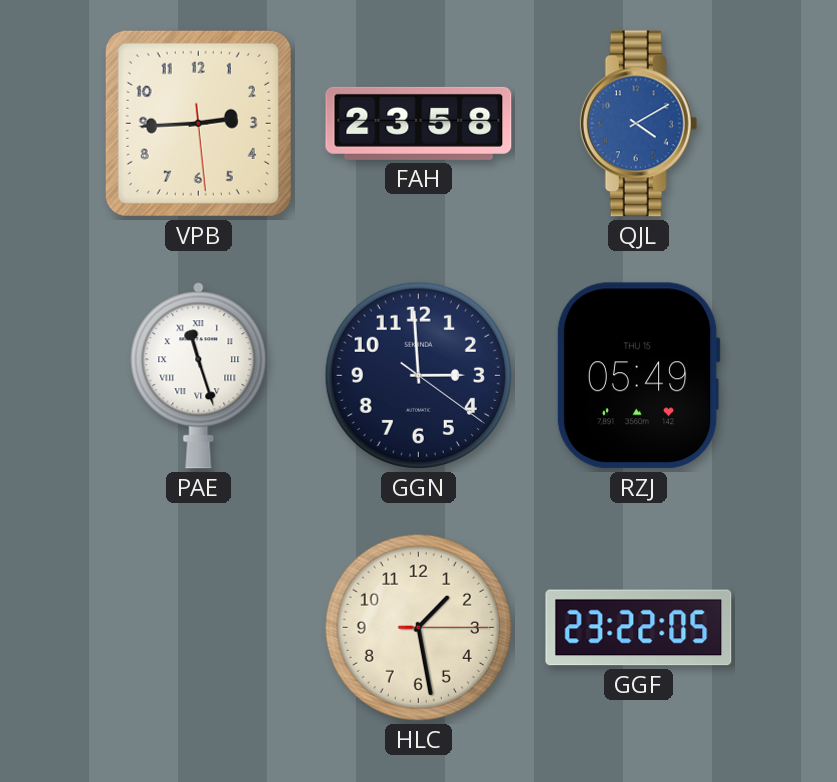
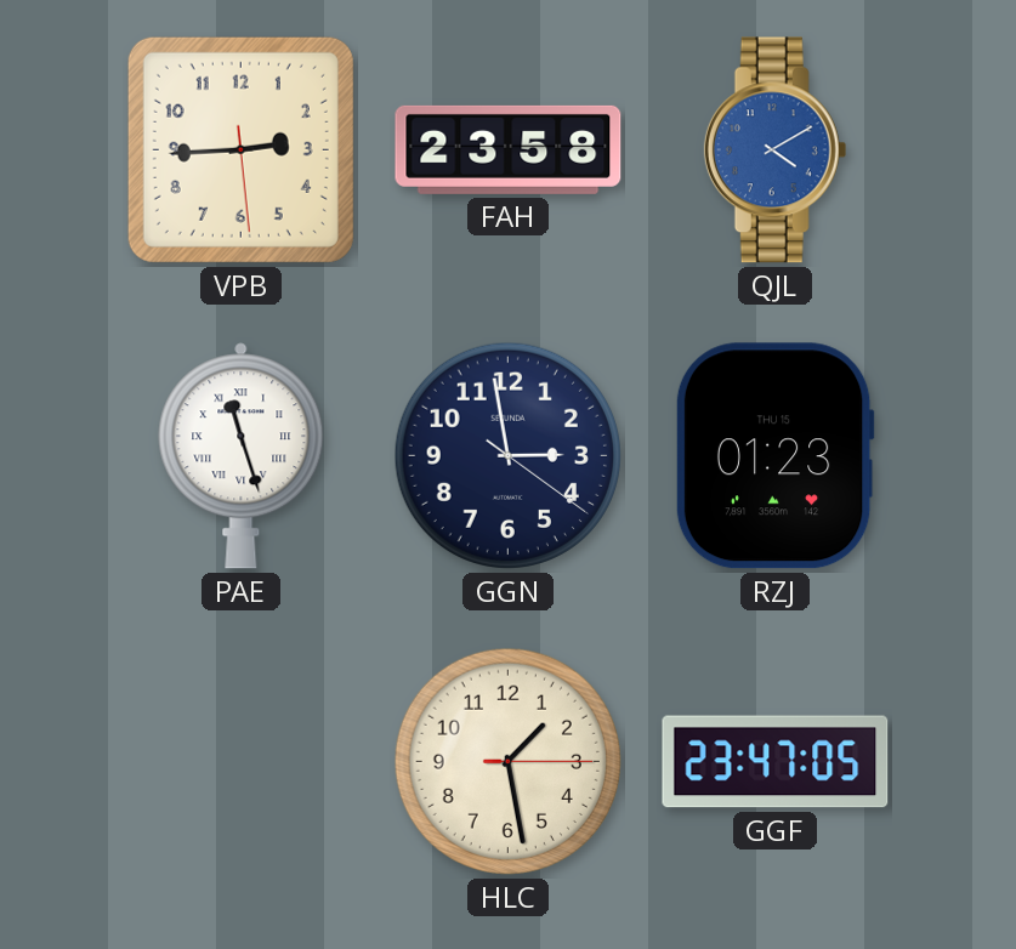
GGN: 2:59 -> 2:58 (507, 455)
RZJ: 05:49 -> 01:23 (774, 456)
GGF: 23:22 -> 23:47 (776, 762)
